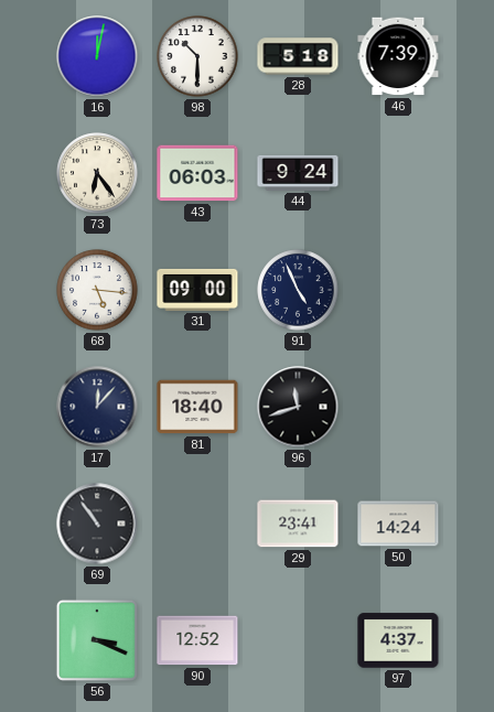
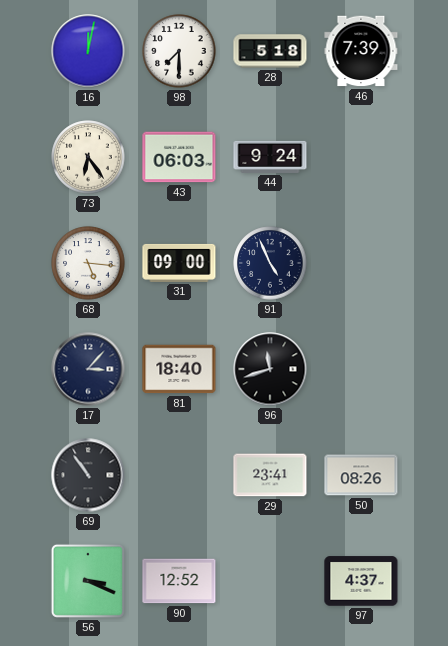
98: 10:30 -> 7:30 (179, 51)
17: 12:07 -> 3:07 (88, 369)
50: 14:24 -> 08:26 (361, 475)
